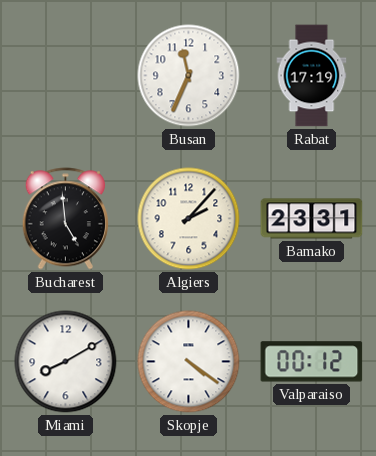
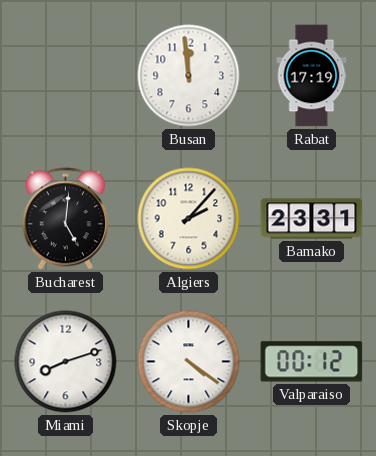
Busan: 11:34 -> 11:59 (189, 76)
Bucharest: 4:59 -> 5:01 (65, 219)
Miami: 8:10 -> 8:12 (66, 362)
